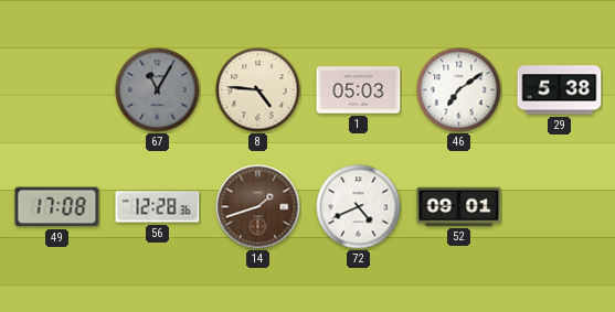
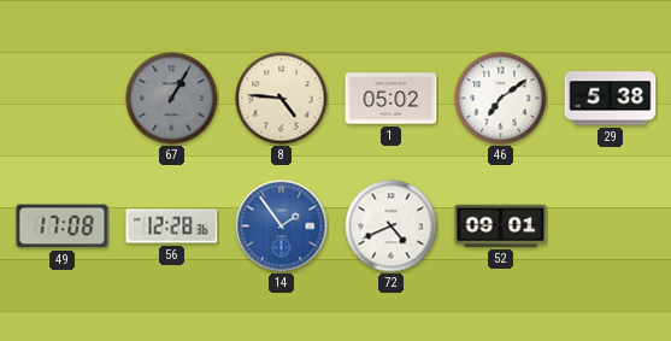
67: 11:05 -> 1:05 (172, 99)
1: 05:03 -> 05:02 (392, 99)
14: 1:42 -> 1:54 (282, 227)
14 dial: brown -> blue (282, 227)
